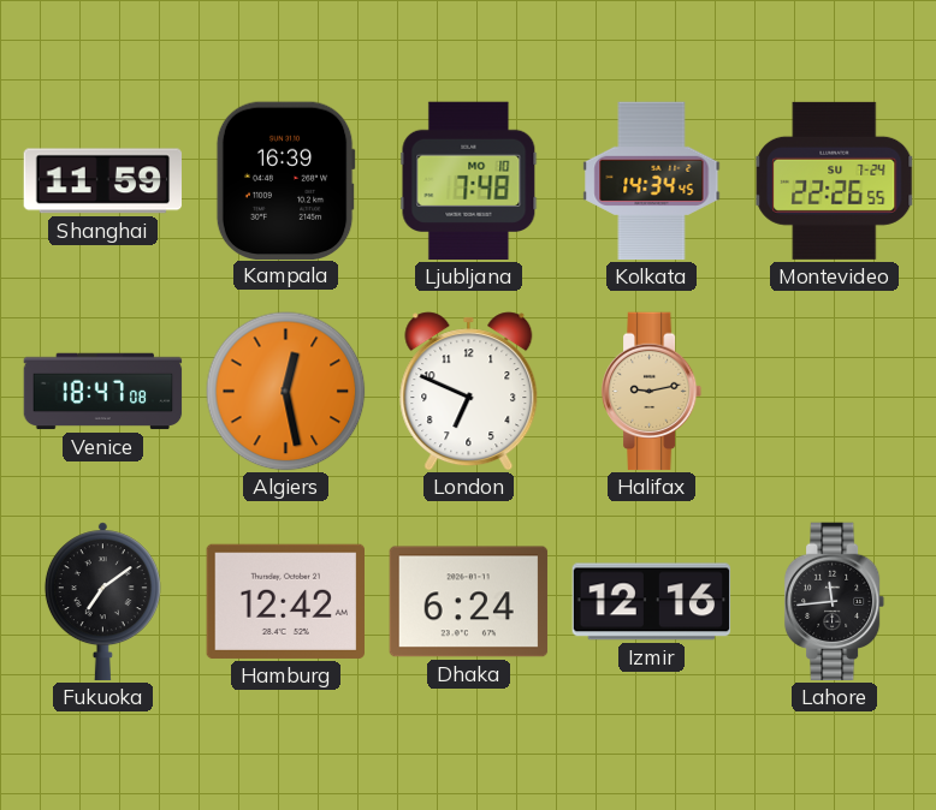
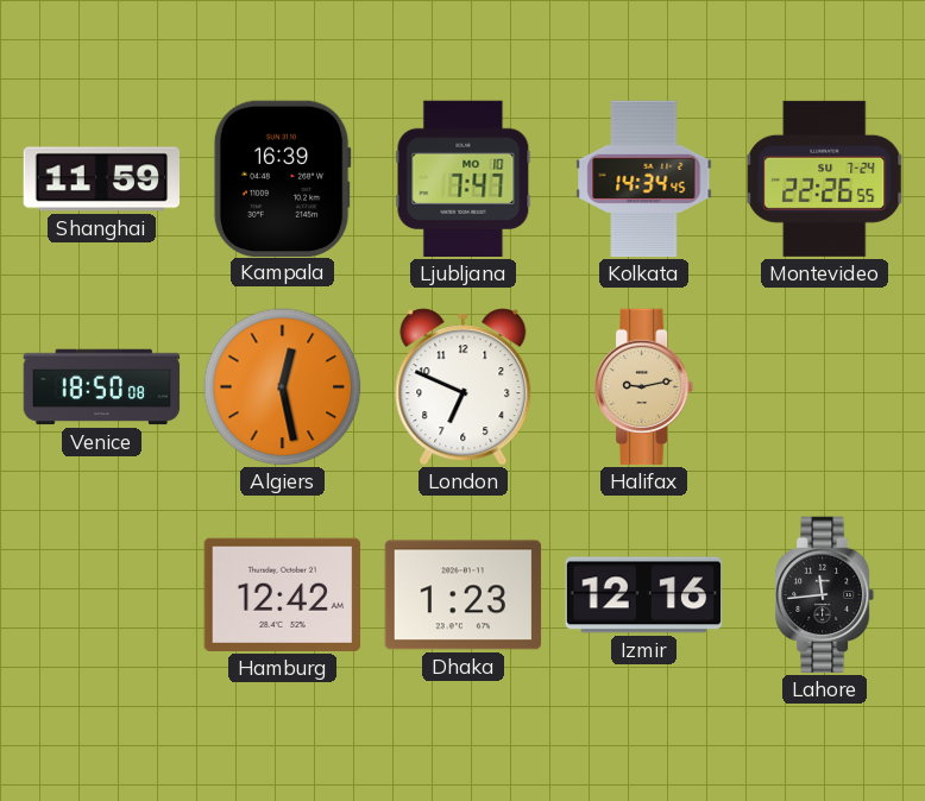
Ljubljana: 7:48 -> 7:47 (464, 179)
Venice: 18:47 -> 18:50 (102, 387)
Fukuoka: 7:09 -> none (102, 602)
Dhaka: 6:24 -> 1:23 (464, 595)
